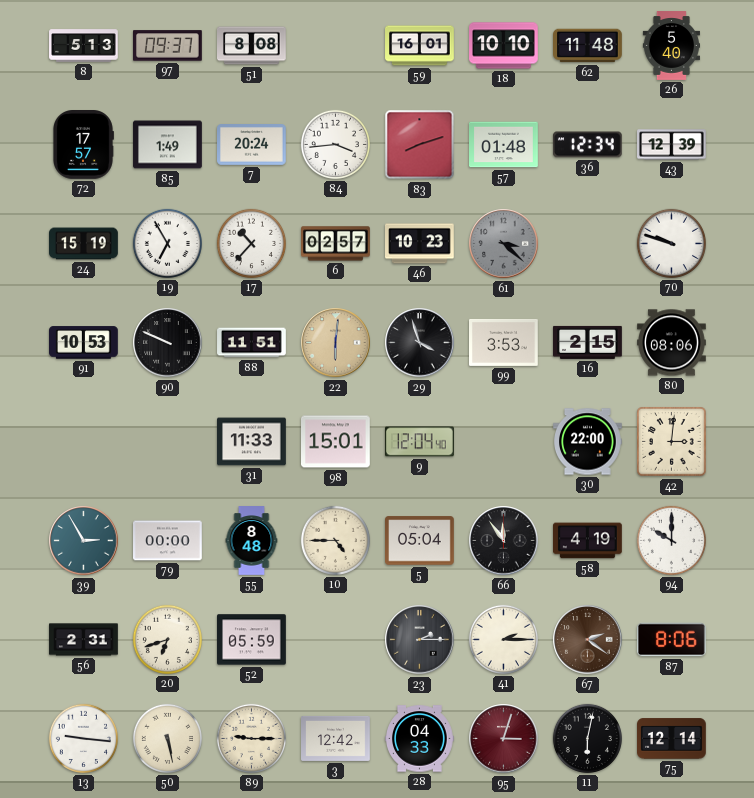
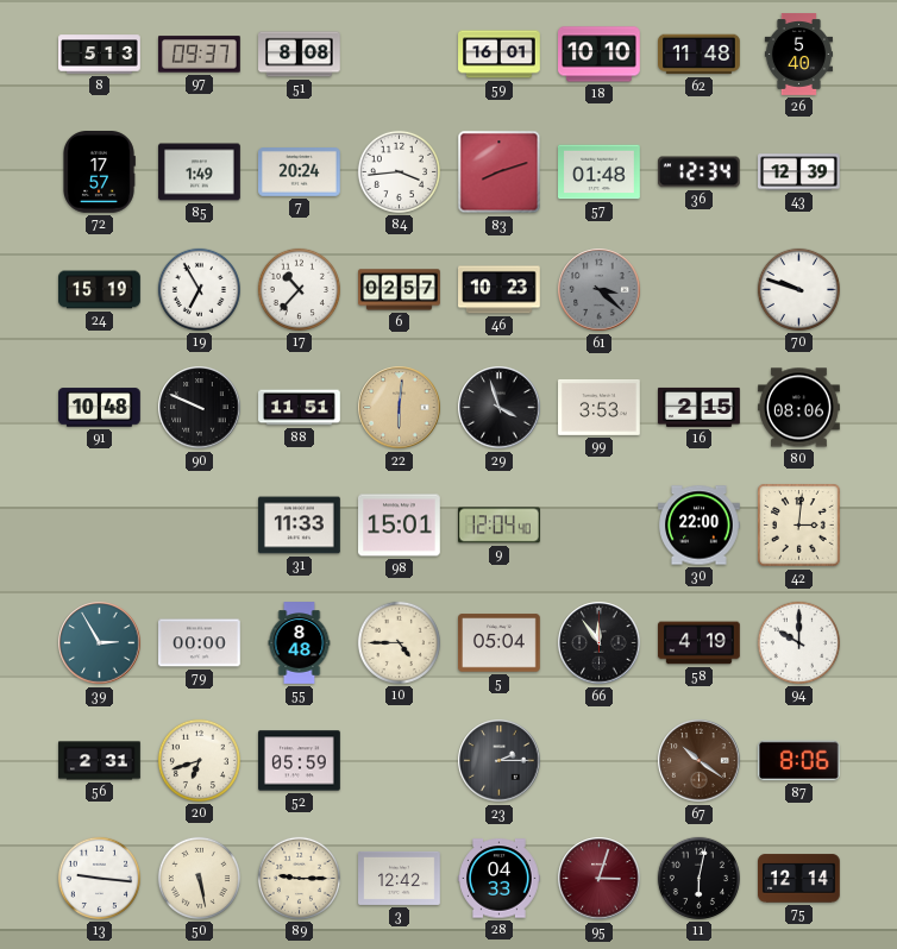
91: 10:53 -> 10:48 (100, 408)
41: 2:15 -> none (503, 639)
67: 2:21 -> 10:21 (700, 761)
